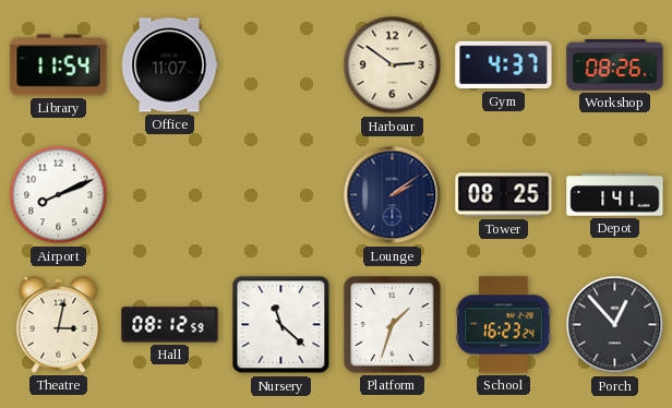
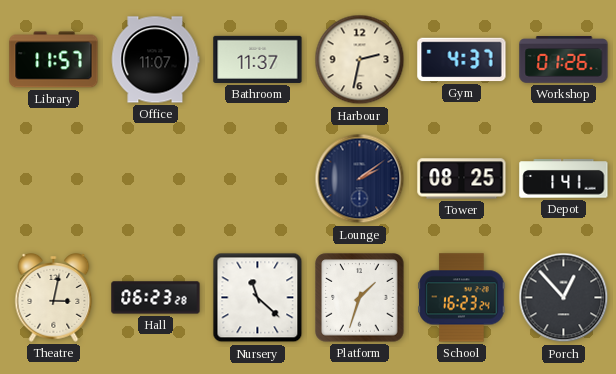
Library: 11:54 -> 11:57 (54, 60)
Bathroom: none -> 11:37 (258, 59)
Harbour: 2:51 -> 2:32 (360, 60)
Workshop: 08:26 -> 01:26 (564, 60)
Airport: 8:11 -> none (59, 195)
Hall: 08:12 -> 06:23 (156, 298)
